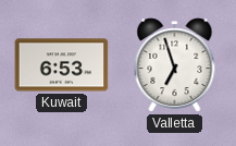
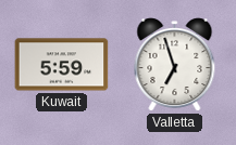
Kuwait: 6:53 -> 5:59 (62, 65)
